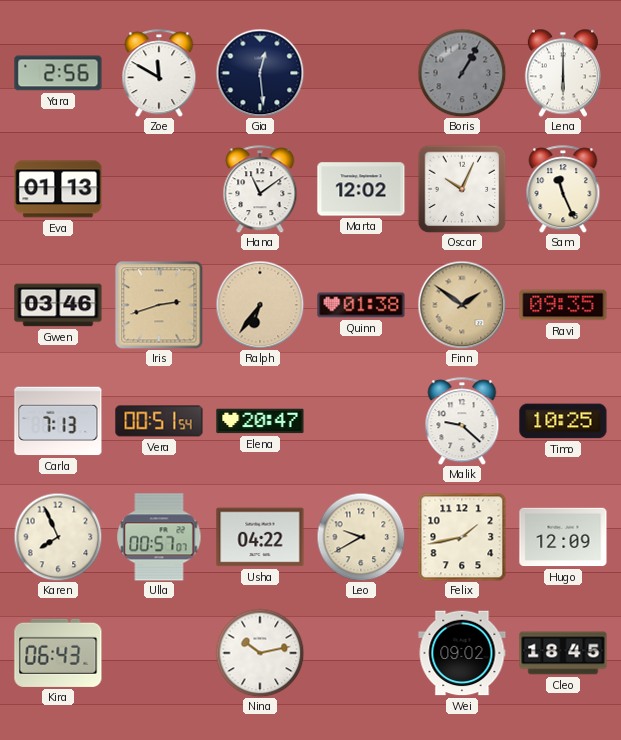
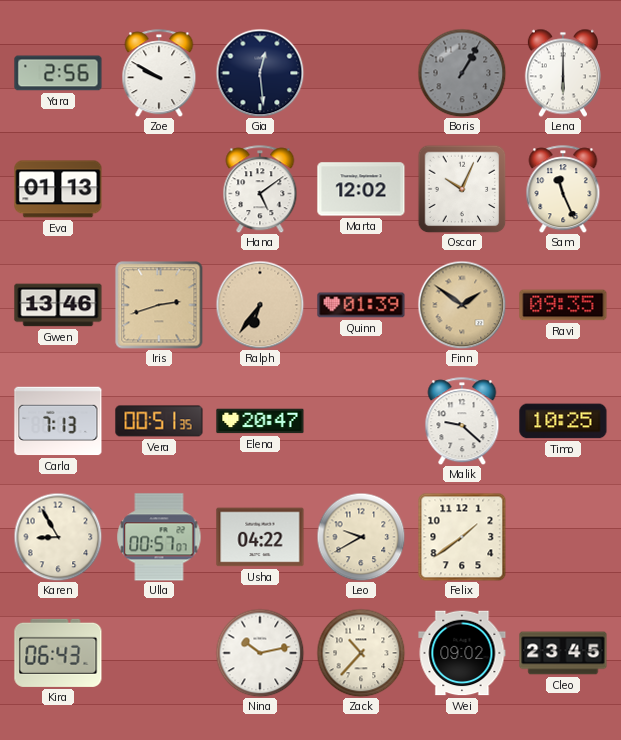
Zoe: 11:50 -> 9:50 (159, 73)
Hana: 11:09 -> 5:09 (260, 189)
Gwen: 03:46 -> 13:46 (58, 305)
Quinn: 01:38 -> 01:39 (361, 305)
Vera: 00:51:54 -> 00:51:35 (159, 421)
Karen: 7:56 -> 8:55 (58, 537)
Felix: 1:43 -> 1:39 (462, 537)
Hugo: 12:09 -> none (563, 537)
Zack: none -> 10:37 (361, 653)
Cleo: 18:45 -> 23:45 (563, 653)
